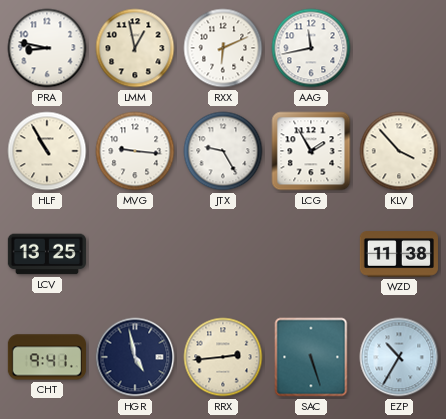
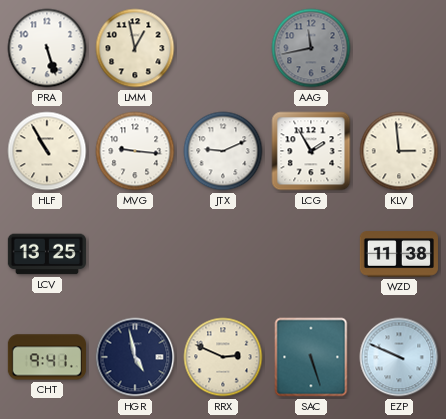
PRA: 8:47 -> 5:27 (47, 48)
RXX: 6:11 -> none (223, 48)
AAG dial: white -> grey (311, 48)
JTX: 9:25 -> 9:11 (223, 151)
KLV: 3:53 -> 2:59 (399, 151)
RRX: 2:44 -> 2:49 (223, 357)
EZP: 10:35 -> 9:49 (399, 357)
